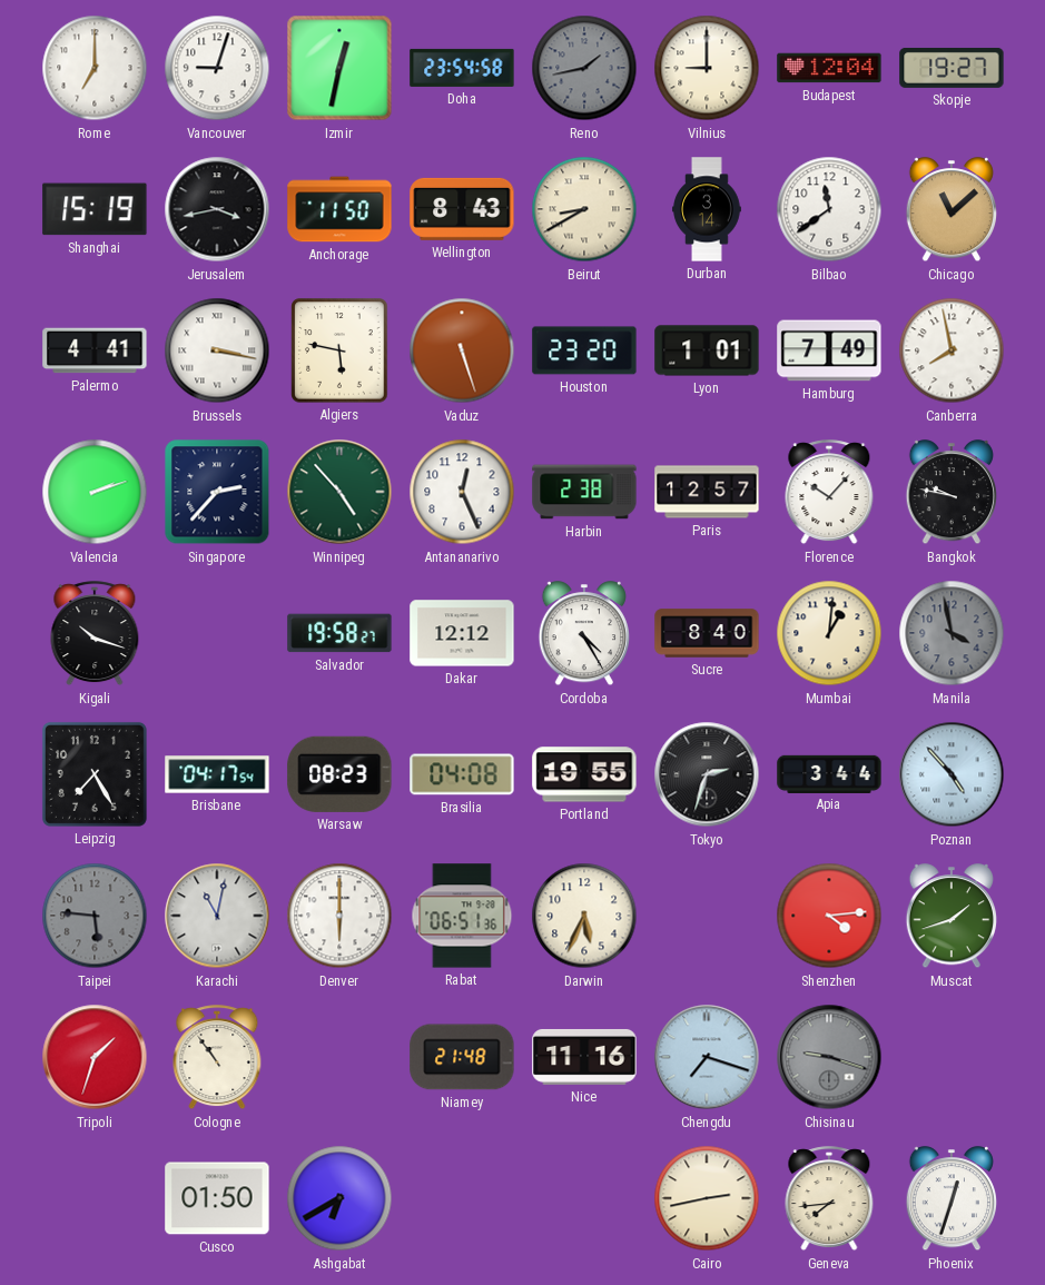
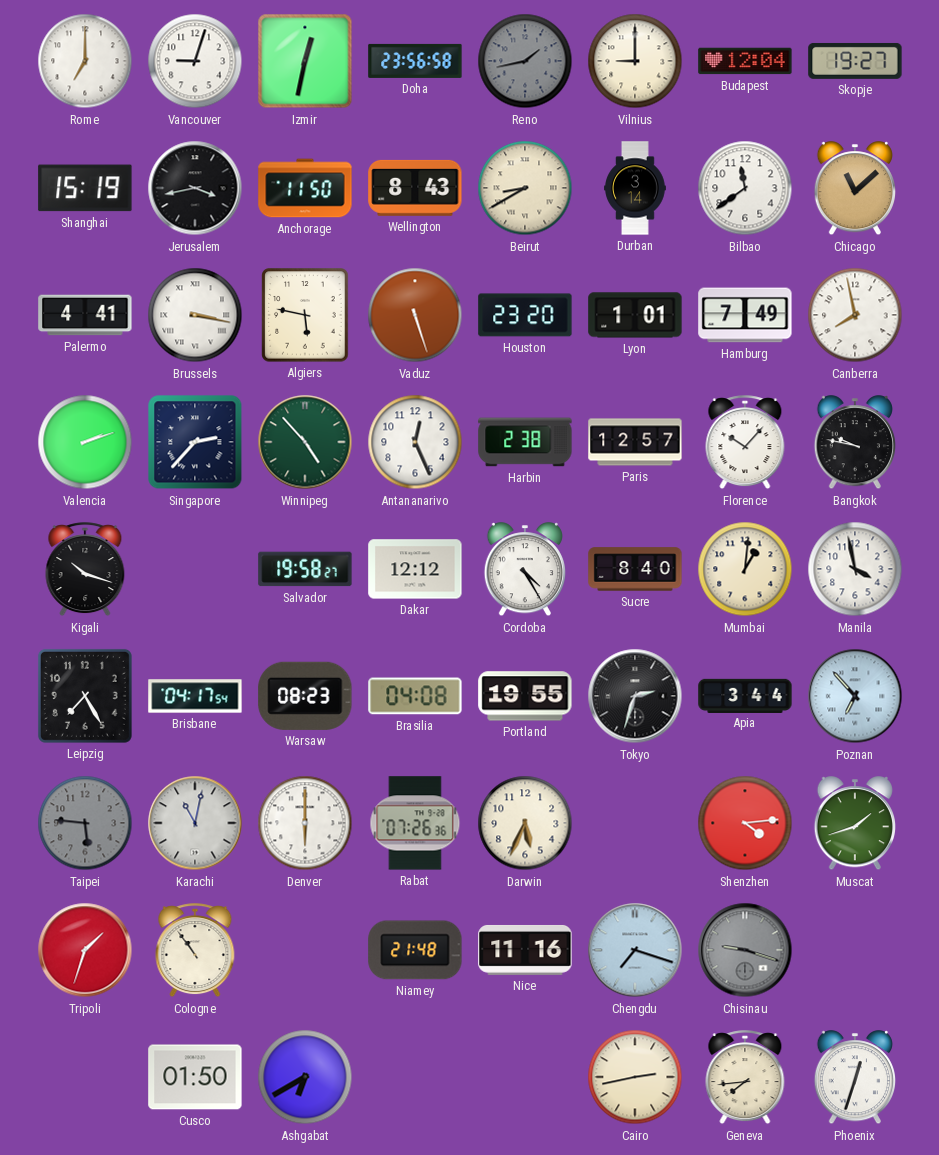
Doha: 23:54 -> 23:56 (415, 61)
Manila dial: grey -> white (855, 569)
Poznan: 4:53 -> 6:53 (855, 696)
Rabat: 06:51 -> 07:26 (415, 823)
